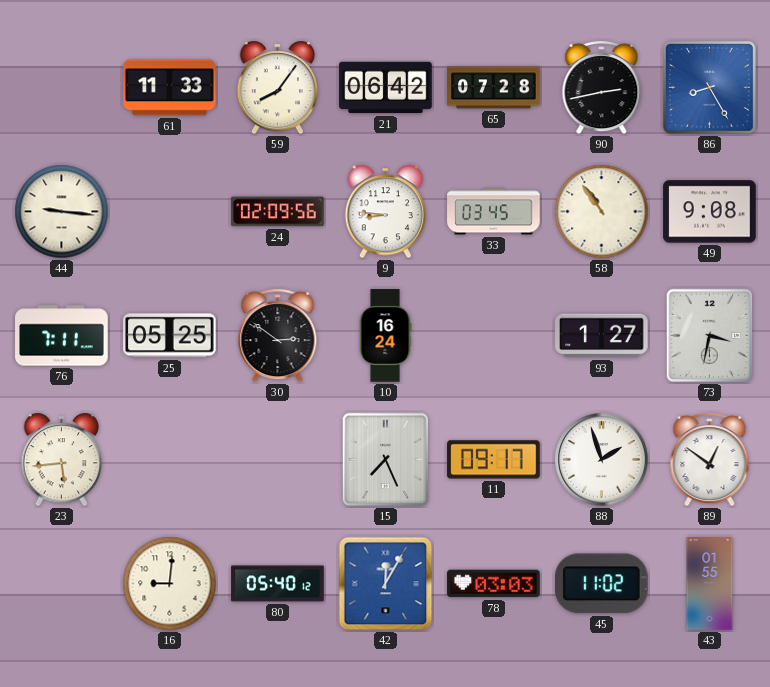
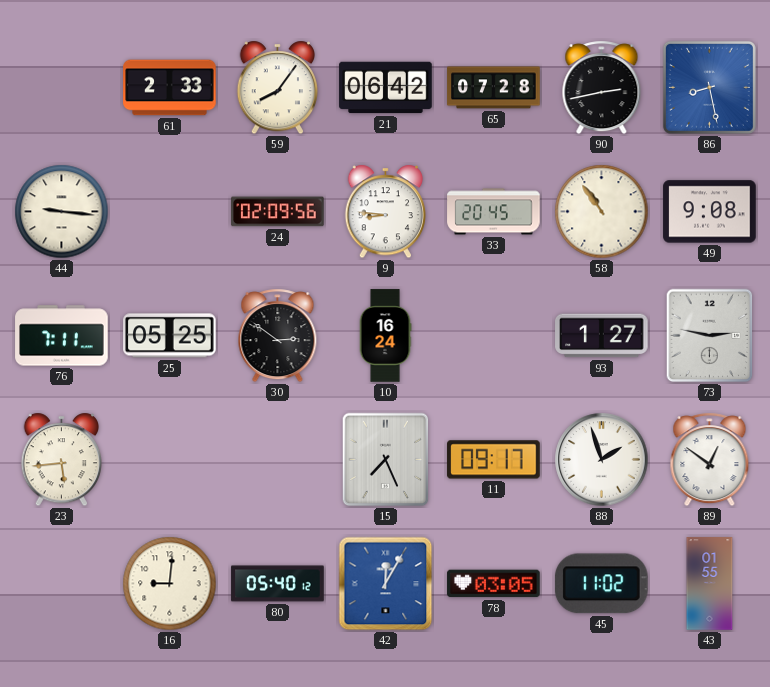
61: 11:33 -> 2:33 (170, 88)
86: 8:25 -> 8:28 (709, 87)
33: 03:45 -> 20:45 (494, 212)
73: 3:32 -> 2:47 (710, 336)
78: 03:03 -> 03:05 (494, 584)
